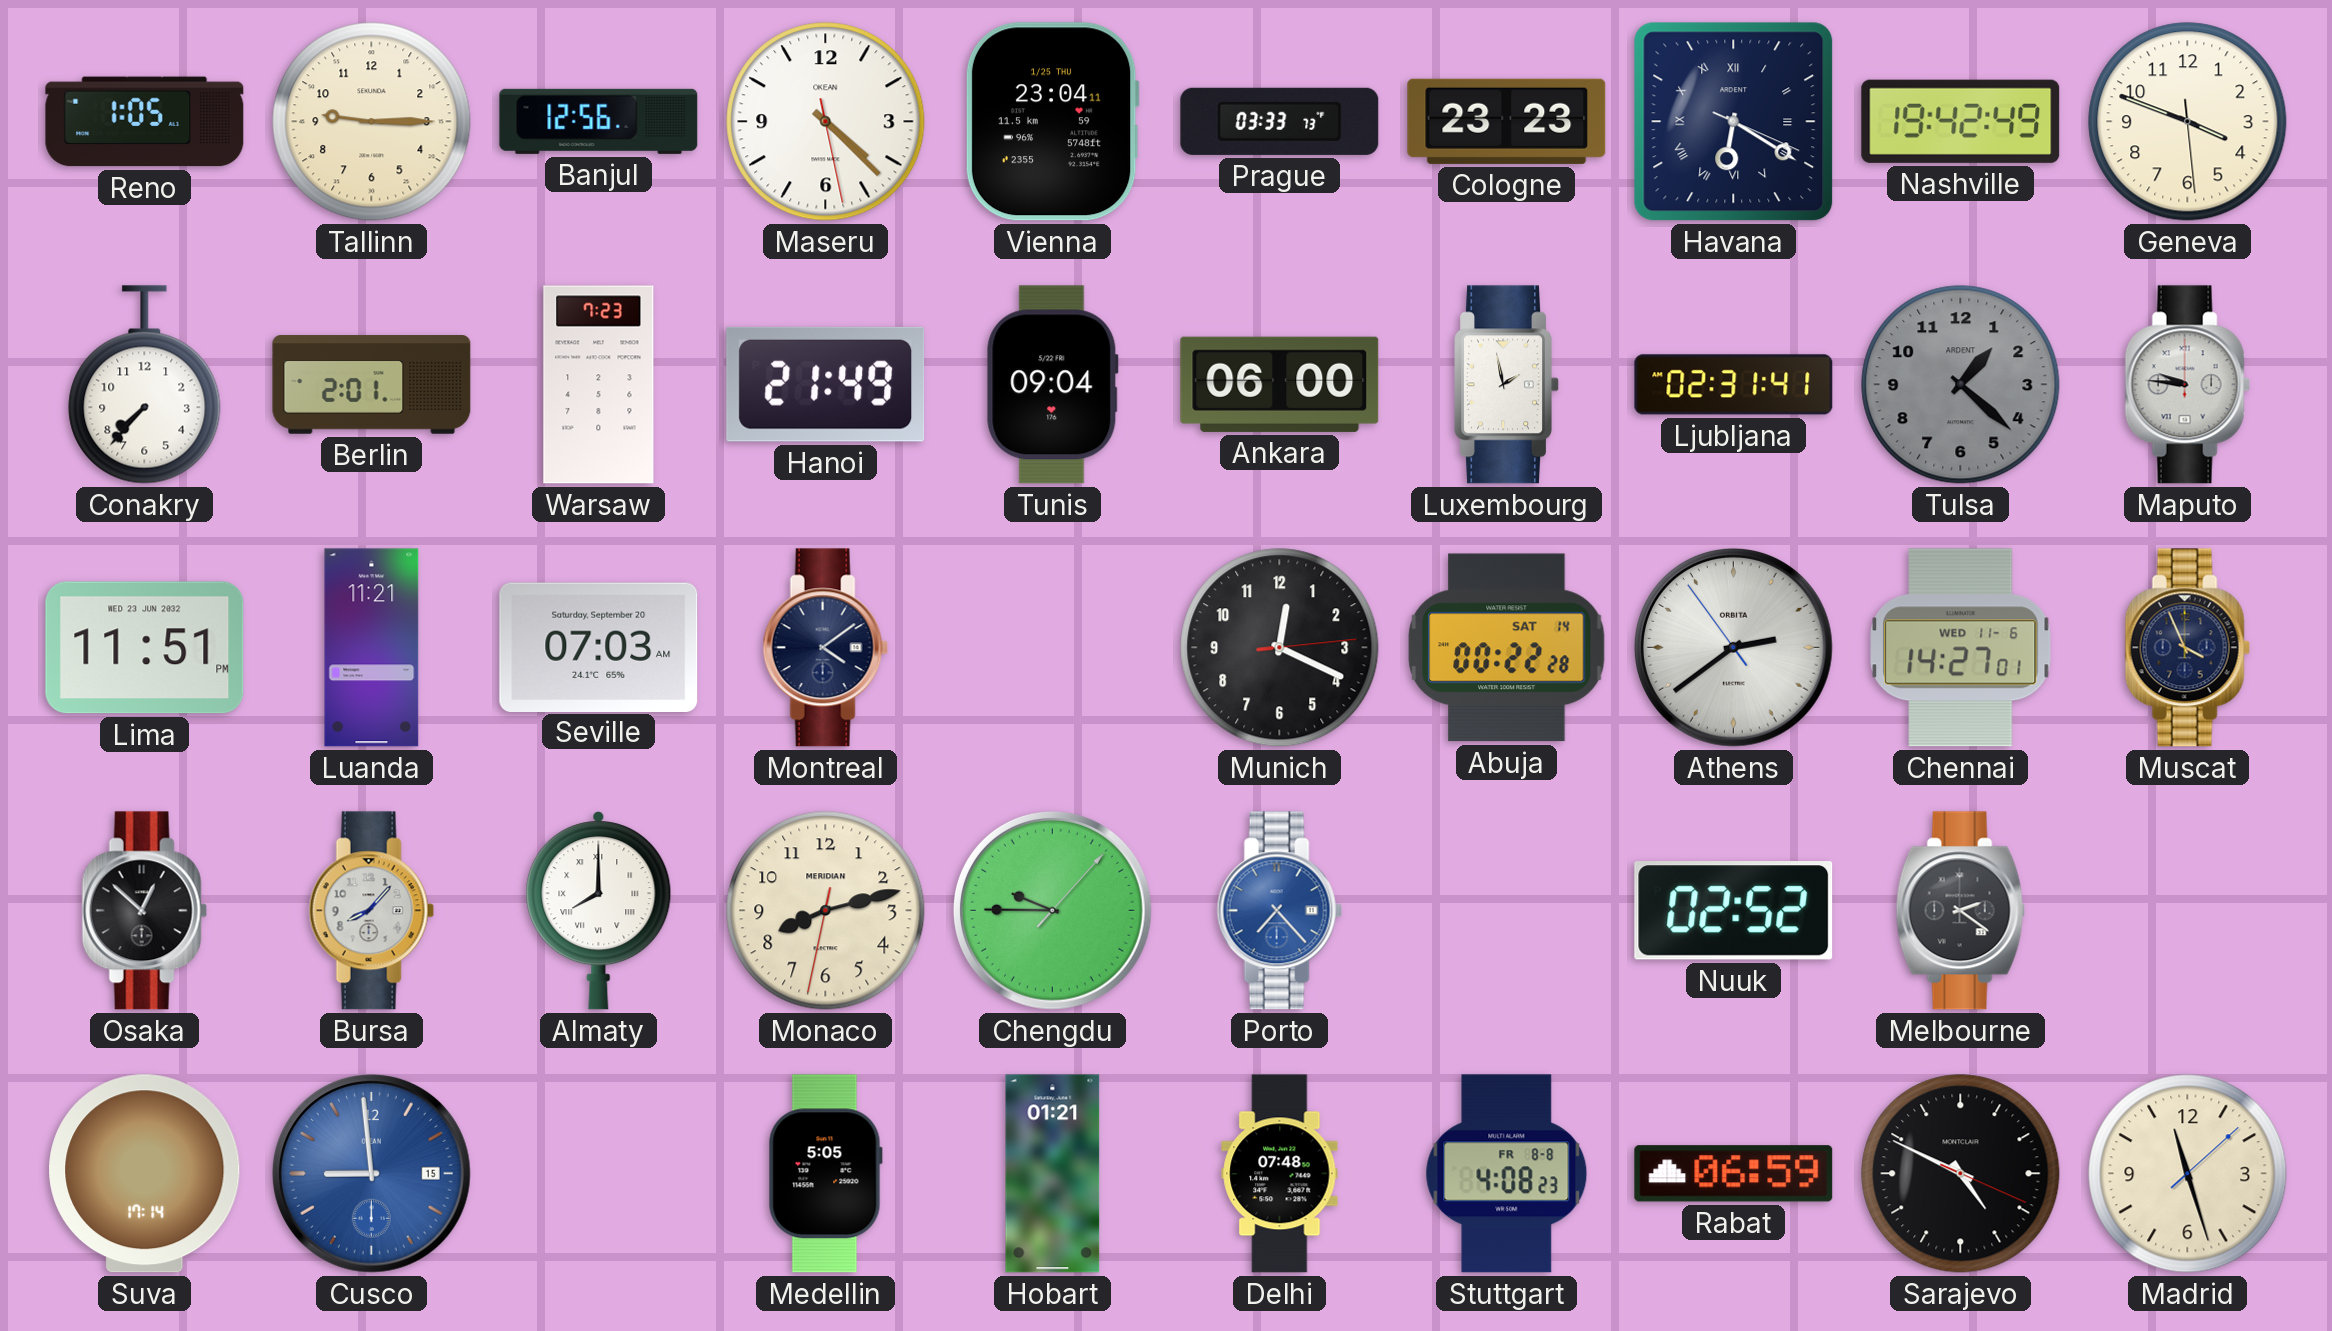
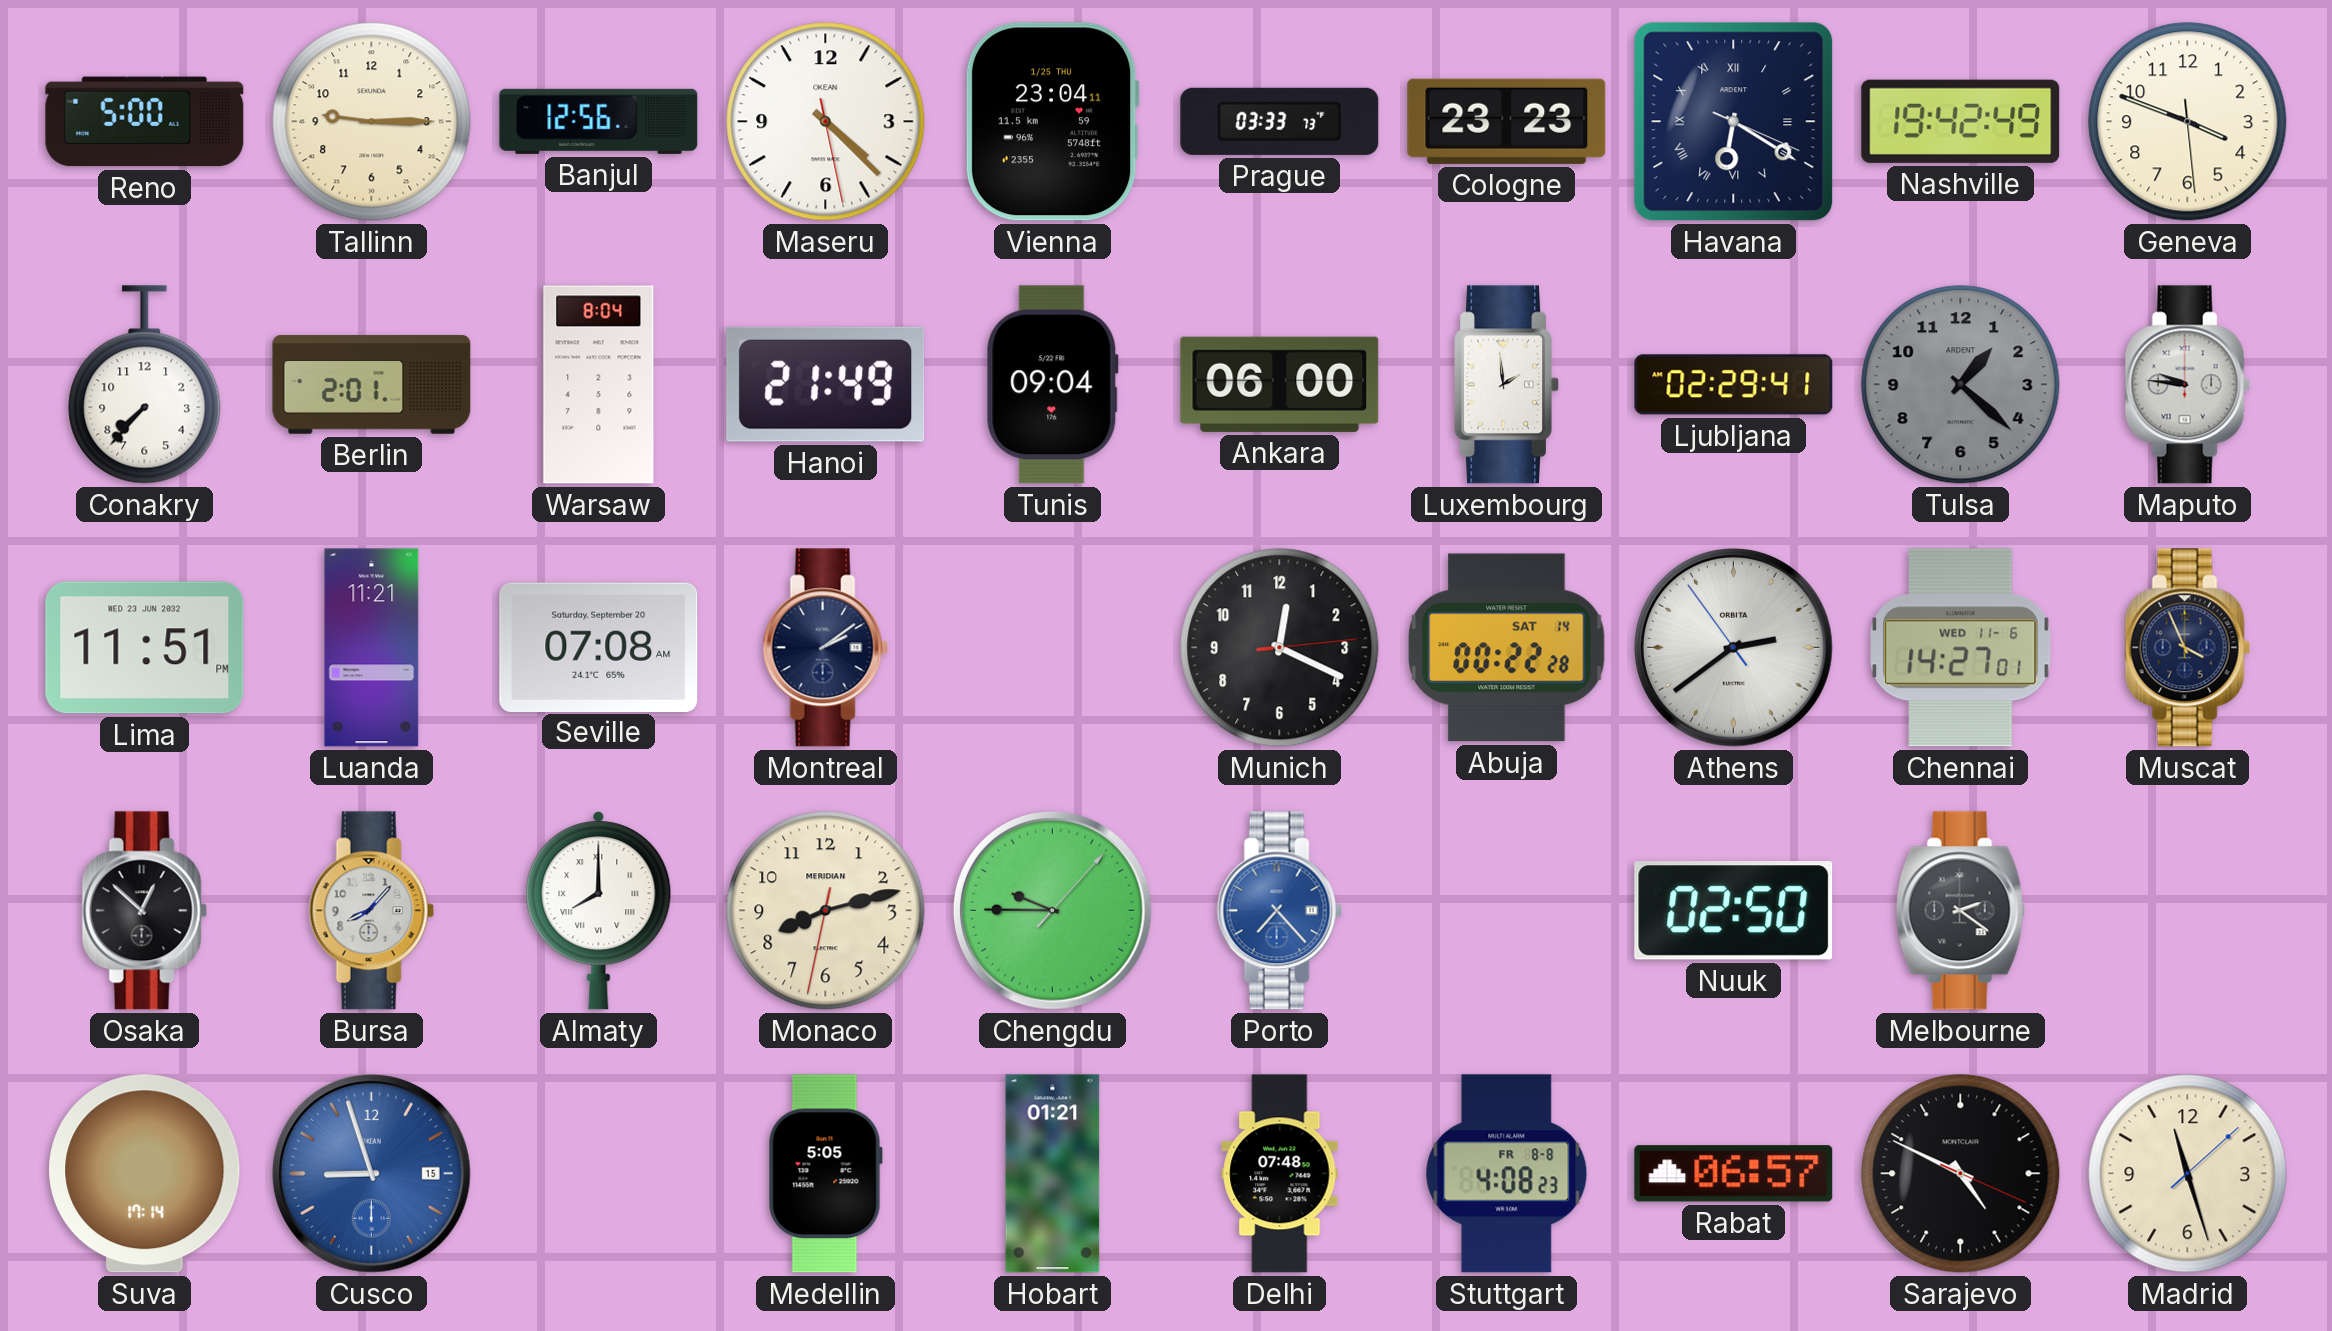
Reno: 1:05 -> 5:00 (145, 122)
Warsaw: 7:23 -> 8:04 (599, 385)
Luxembourg: 1:58 -> 1:59 (1506, 385)
Ljubljana: 02:31 -> 02:29 (1734, 385)
Seville: 07:03 -> 07:08 (599, 647)
Montreal: 4:09 -> 2:09 (825, 648)
Nuuk: 02:52 -> 02:50 (1734, 911)
Cusco: 8:59 -> 8:57 (371, 1173)
Rabat: 06:59 -> 06:57 (1734, 1174)
